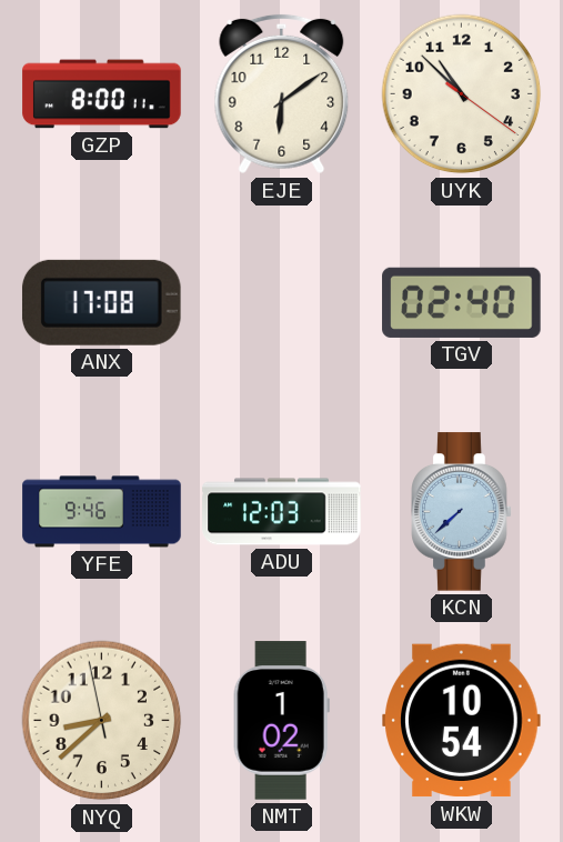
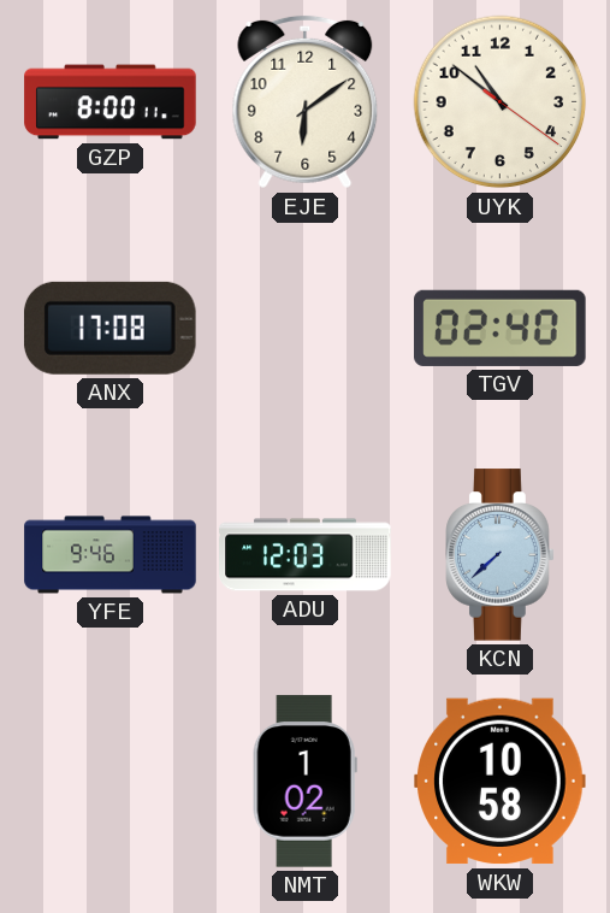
UYK: 10:52 -> 10:51 (501, 102)
NYQ: 8:37 -> none (102, 721)
WKW: 10:54 -> 10:58 (501, 782)
